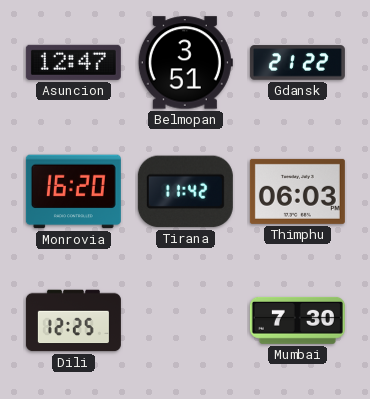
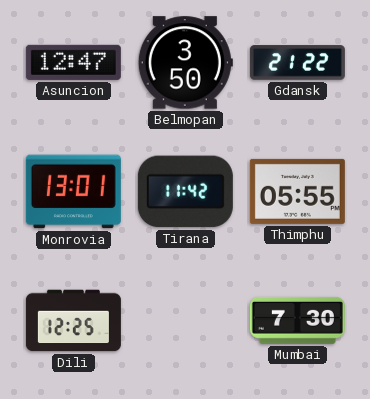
Belmopan: 3:51 -> 3:50 (185, 63)
Monrovia: 16:20 -> 13:01 (73, 192)
Thimphu: 06:03 -> 05:55 (297, 191)
